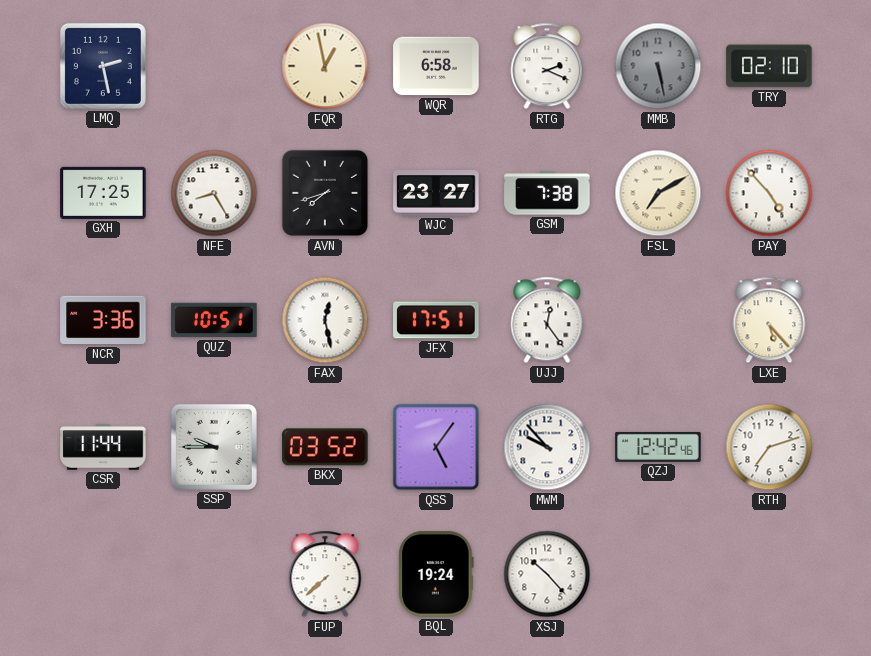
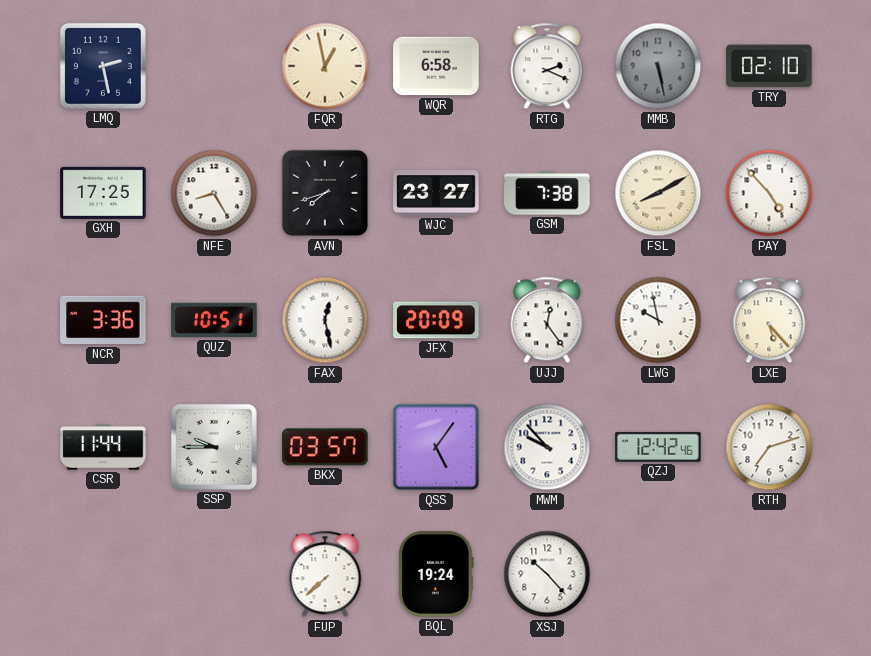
FSL: 7:10 -> 8:10 (658, 193)
JFX: 17:51 -> 20:09 (436, 320)
LWG: none -> 9:58 (658, 320)
BKX: 03:52 -> 03:57 (325, 447)
